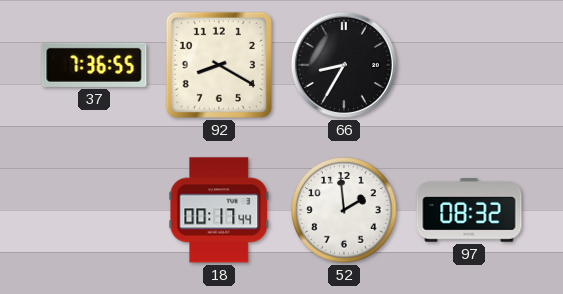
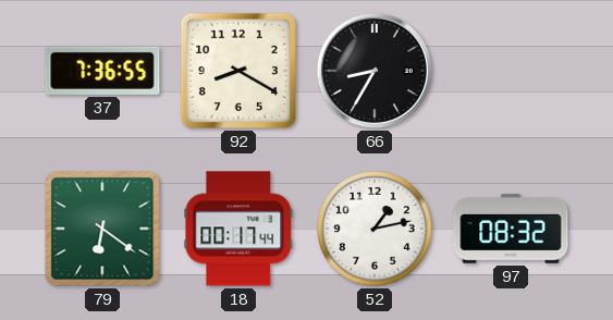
79: none -> 6:21 (102, 229)
52: 1:59 -> 1:13 (375, 229)
